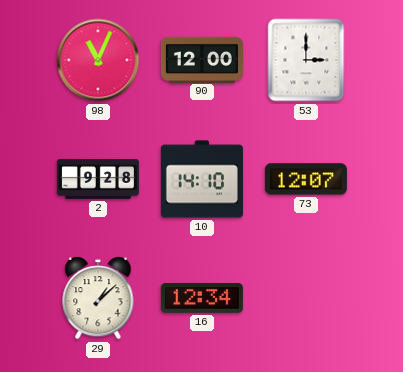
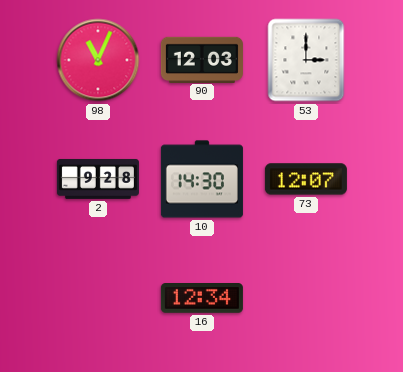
90: 12:00 -> 12:03 (202, 59)
10: 14:10 -> 14:30 (202, 179)
29: 1:08 -> none (98, 299)
